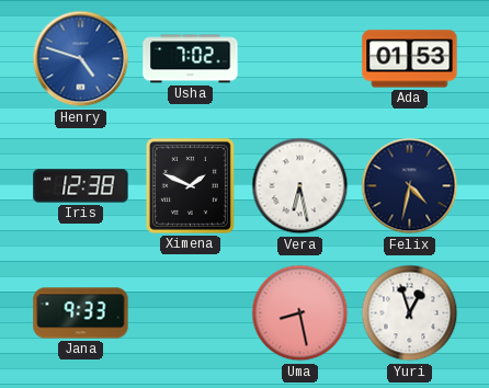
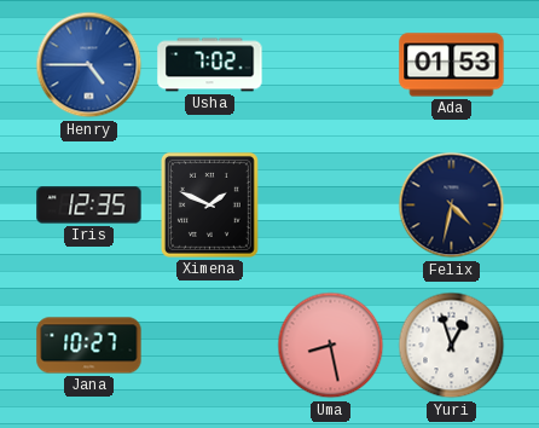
Henry: 4:48 -> 4:45 (89, 65)
Iris: 12:38 -> 12:35 (89, 206)
Vera: 6:28 -> none (300, 186)
Jana: 9:33 -> 10:27 (89, 346)
